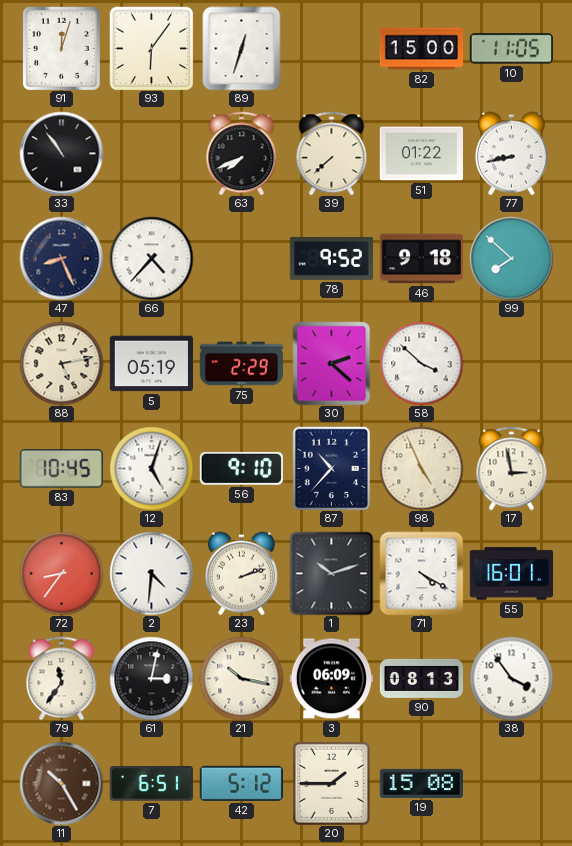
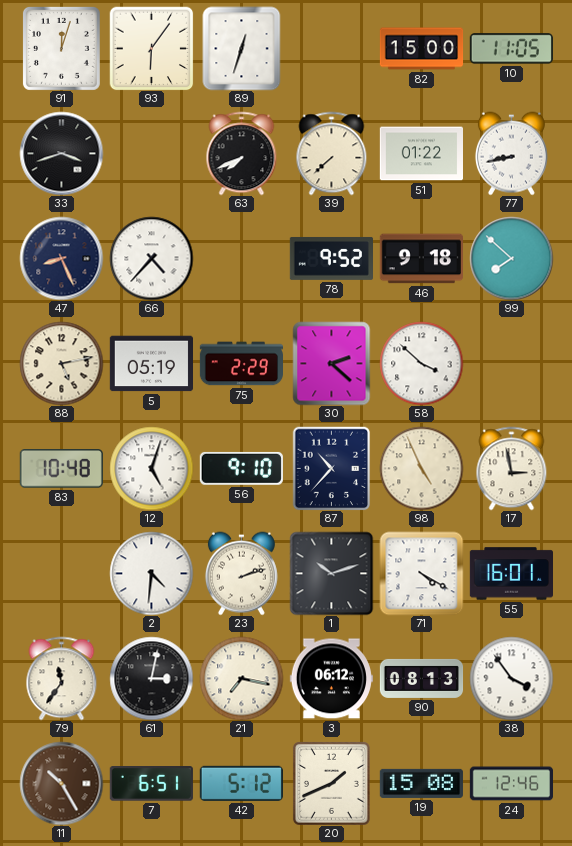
33: 10:54 -> 3:42 (61, 153)
83: 10:45 -> 10:48 (61, 469)
72: 8:36 -> none (61, 573)
21: 10:17 -> 7:17 (241, 678)
3: 06:09 -> 06:12 (331, 679)
20: 1:45 -> 1:41 (331, 783)
24: none -> 12:46 (511, 784)
